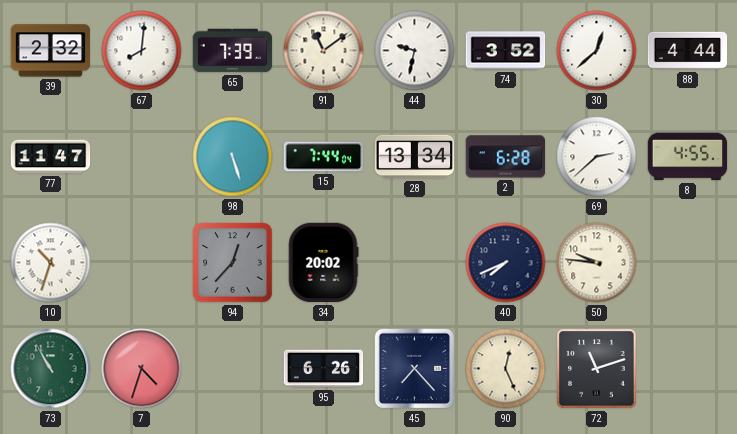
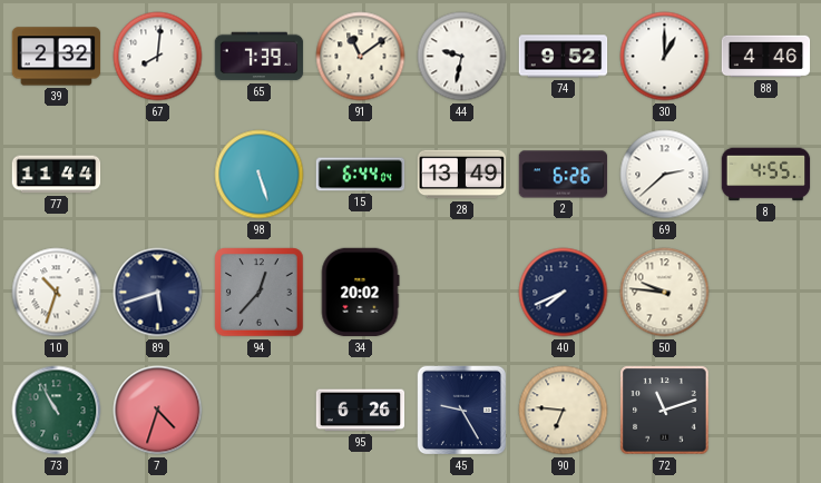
74: 3:52 -> 9:52 (564, 57)
30: 12:38 -> 1:00 (665, 57)
88: 4:44 -> 4:46 (766, 57)
77: 11:47 -> 11:44 (57, 175)
15: 7:44 -> 6:44 (361, 175)
28: 13:34 -> 13:49 (462, 175)
2: 6:28 -> 6:26 (564, 175)
89: none -> 5:42 (158, 293)
45: 7:23 -> 9:25 (462, 411)
90: 12:26 -> 6:46 (564, 411)
